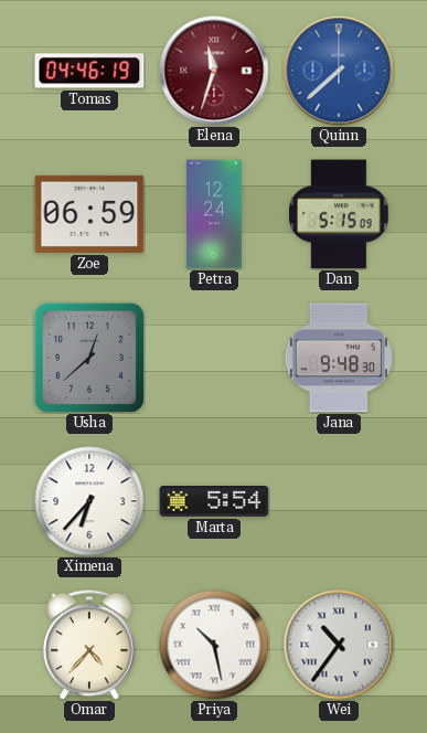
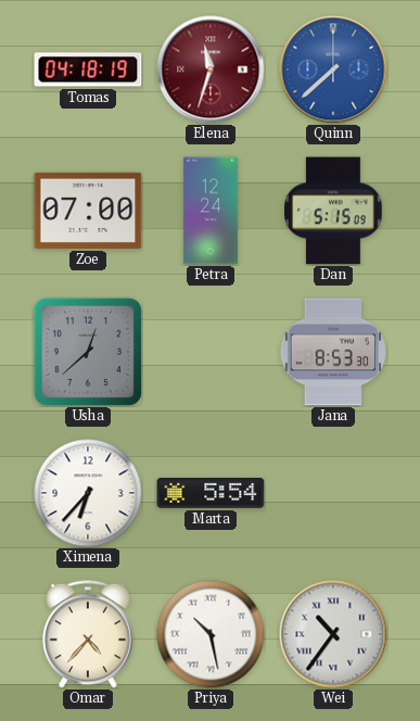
Tomas: 04:46 -> 04:18 (88, 69)
Zoe: 06:59 -> 07:00 (88, 211)
Jana: 9:48 -> 8:53 (333, 352)
